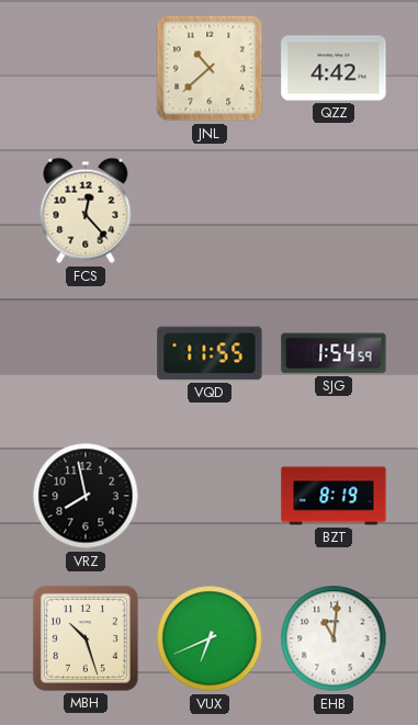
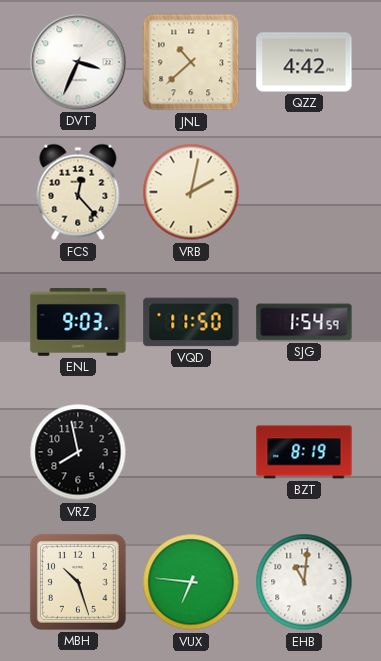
DVT: none -> 3:34 (78, 62)
VRB: none -> 2:02 (191, 192)
ENL: none -> 9:03 (78, 323)
VQD: 11:55 -> 11:50 (191, 322)
VUX: 6:41 -> 6:46 (191, 582)
